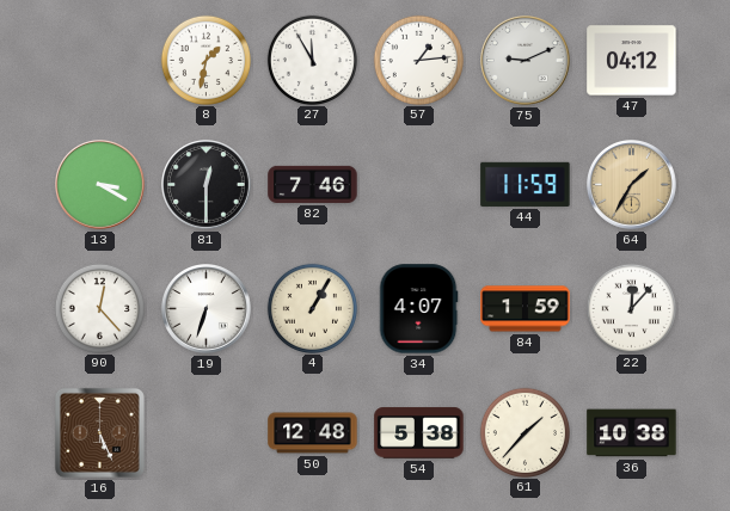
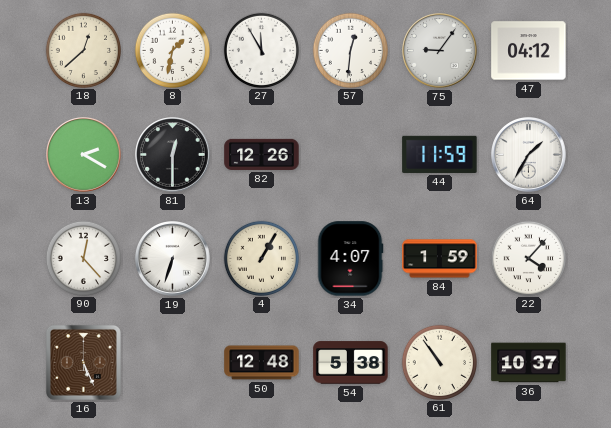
18: none -> 12:38 (83, 50)
57: 1:14 -> 12:31 (350, 50)
75: 9:11 -> 9:06 (440, 51)
13: 3:20 -> 2:20 (84, 155)
82: 7:46 -> 12:26 (262, 154)
64 dial: champagne -> white (529, 155)
22: 12:07 -> 4:07 (528, 258)
61: 1:37 -> 10:54 (439, 362)
36: 10:38 -> 10:37 (529, 363)
